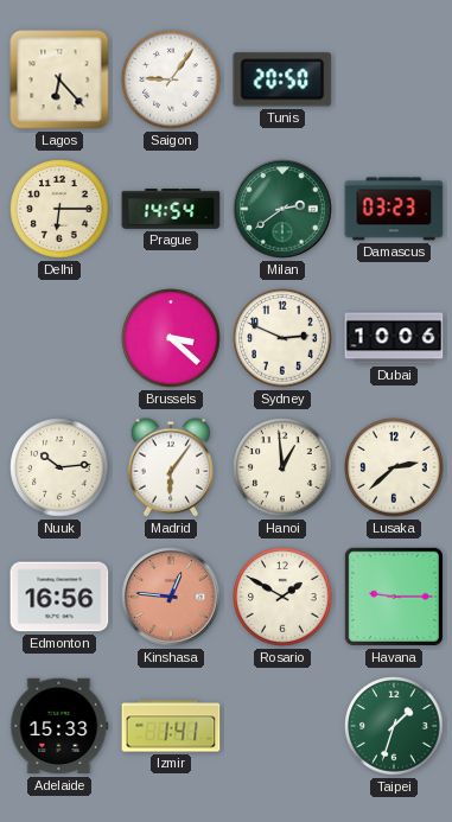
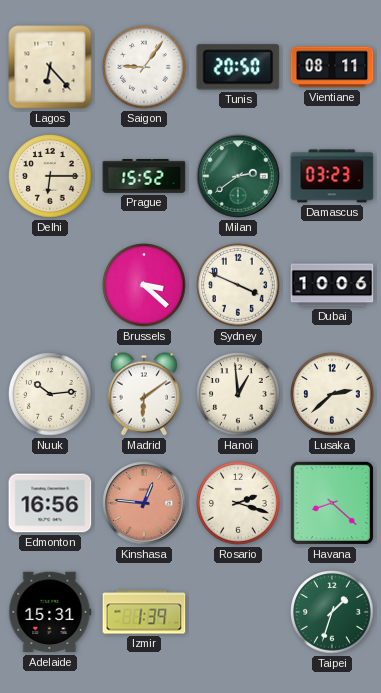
Vientiane: none -> 08:11 (332, 67)
Prague: 14:54 -> 15:52 (144, 176)
Sydney: 2:49 -> 3:49 (238, 285)
Madrid: 6:06 -> 6:09 (144, 394)
Rosario: 1:50 -> 2:18 (238, 503)
Havana: 9:15 -> 8:22 (332, 503)
Adelaide: 15:33 -> 15:31 (50, 612)
Izmir: 1:41 -> 1:39 (144, 612)
